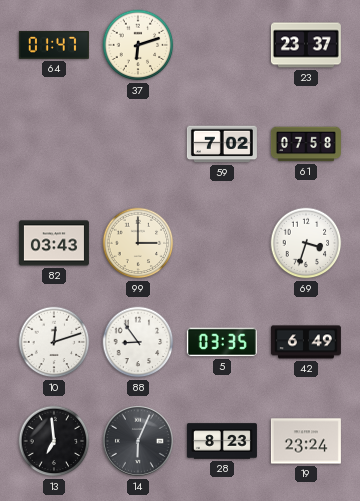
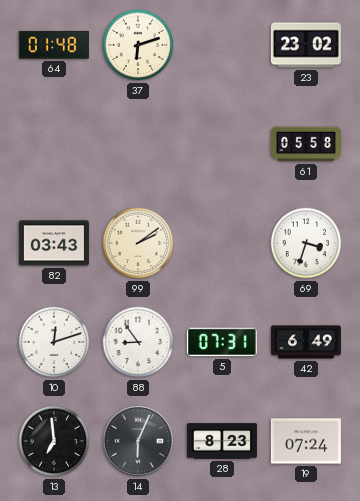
64: 01:47 -> 01:48 (54, 45)
23: 23:37 -> 23:02 (306, 45)
59: 7:02 -> none (222, 144)
61: 07:58 -> 05:58 (306, 144)
99: 3:00 -> 2:09 (138, 243)
5: 03:35 -> 07:31 (222, 342)
19: 23:24 -> 07:24 (306, 441)
